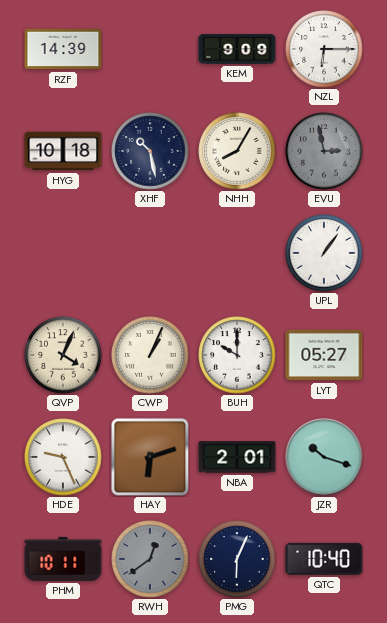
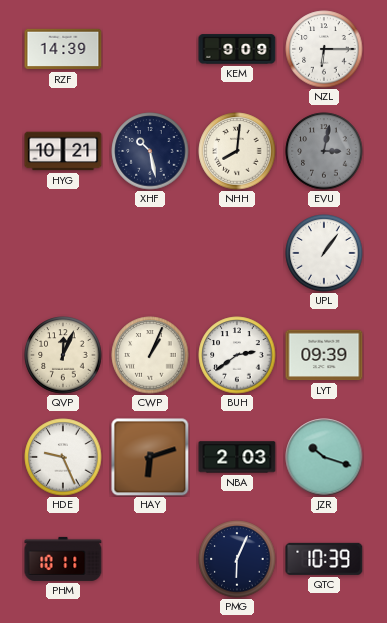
HYG: 10:18 -> 10:21 (63, 151)
NHH: 8:05 -> 8:01 (237, 151)
EVU: 2:58 -> 3:02 (324, 151)
QVP: 4:04 -> 12:04 (63, 355)
BUH: 10:00 -> 2:39 (237, 355)
LYT: 05:27 -> 09:39 (324, 355)
NBA: 2:01 -> 2:03 (237, 457)
RWH: 12:39 -> none (150, 559)
QTC: 10:40 -> 10:39 (324, 559)
